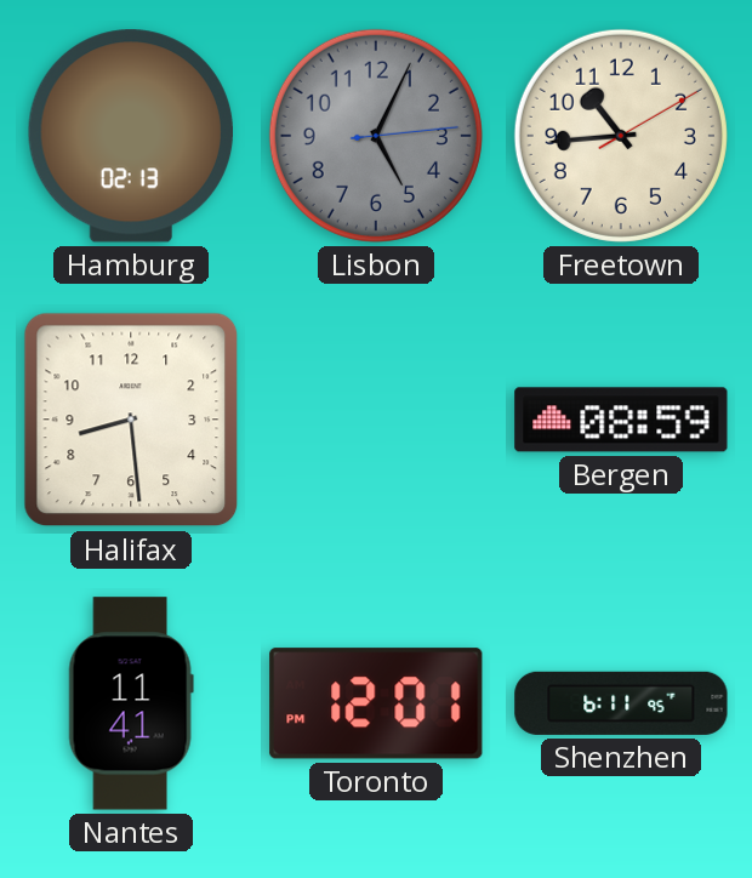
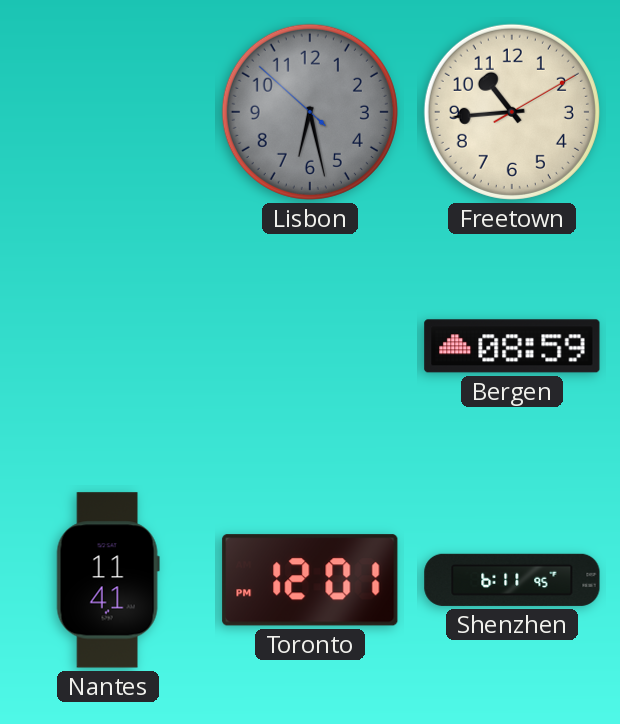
Hamburg: 02:13 -> none (130, 136)
Lisbon: 5:04 -> 6:27 (310, 112)
Halifax: 8:29 -> none (131, 420)
